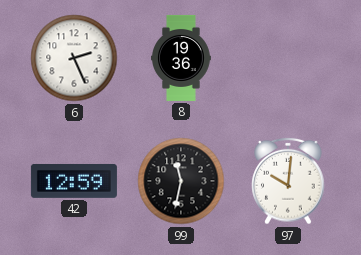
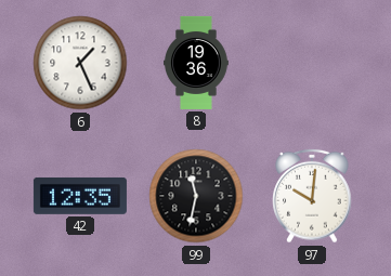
6: 2:26 -> 1:26 (80, 63)
42: 12:59 -> 12:35 (80, 196)
